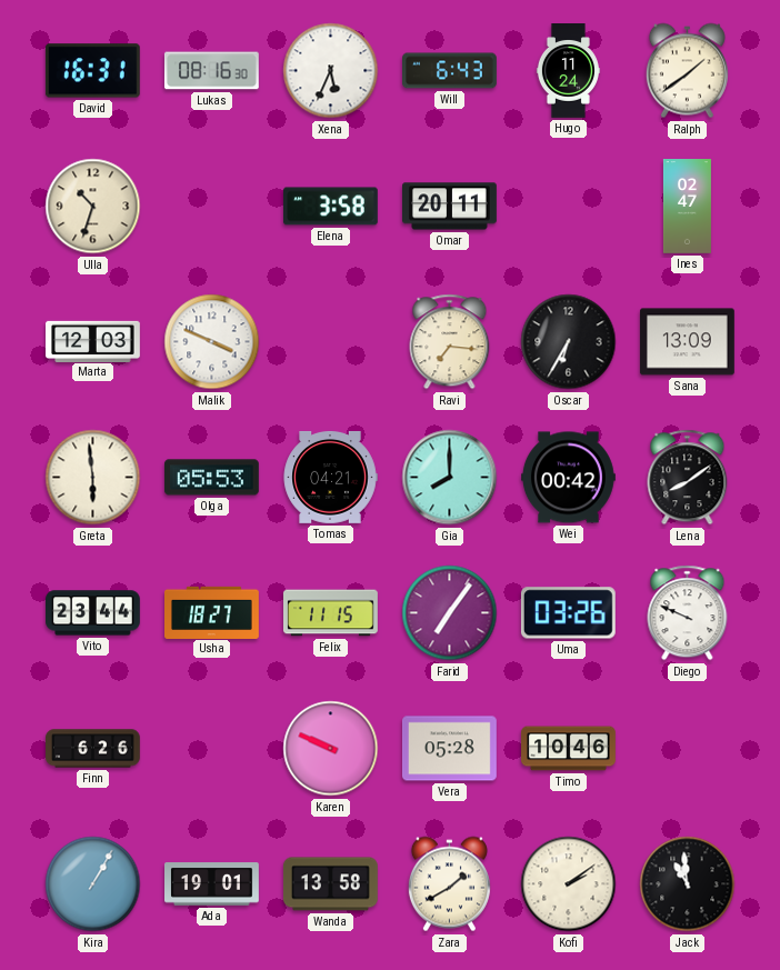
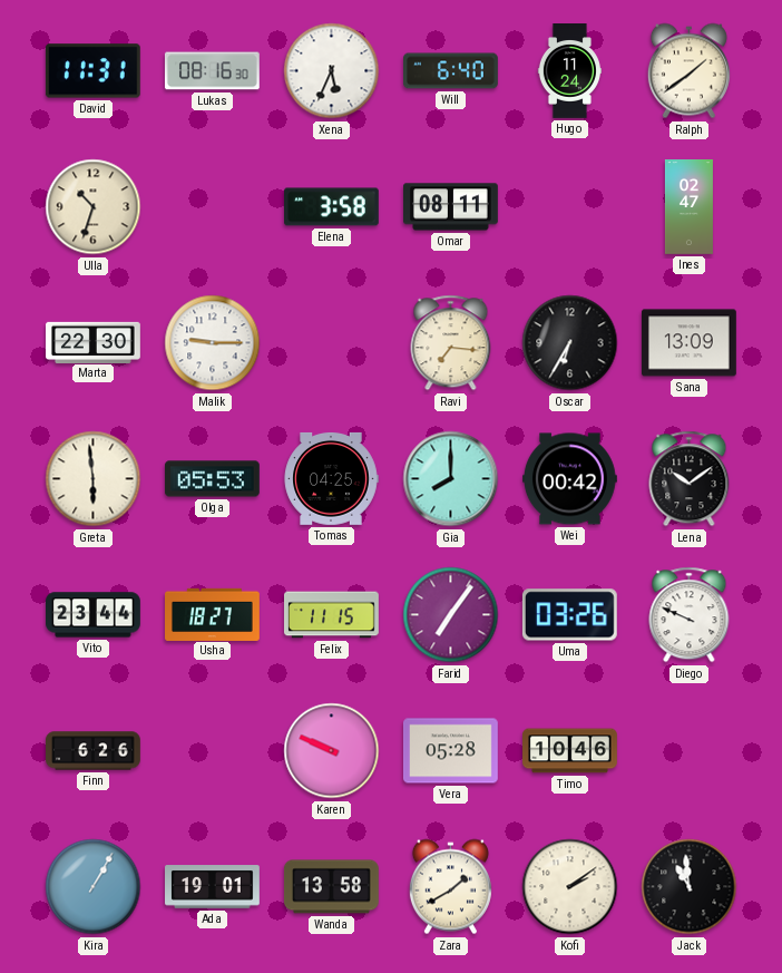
David: 16:31 -> 11:31 (92, 71)
Will: 6:43 -> 6:40 (451, 71)
Omar: 20:11 -> 08:11 (451, 207)
Marta: 12:03 -> 22:30 (94, 342)
Malik: 3:49 -> 9:15 (213, 343)
Tomas: 04:21 -> 04:25 (331, 478)
Lena: 8:09 -> 10:09 (690, 479)
